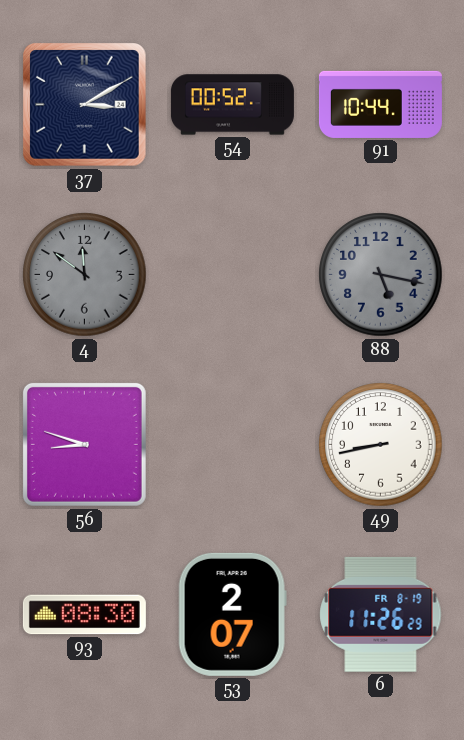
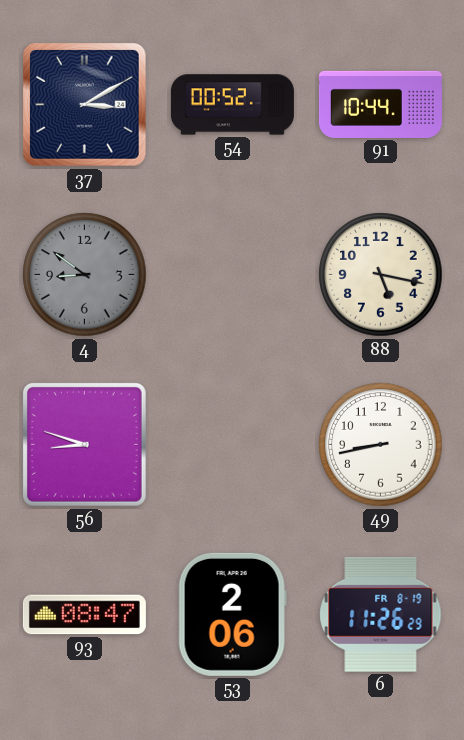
4: 11:51 -> 8:51 (85, 275)
88 dial: grey -> cream (381, 275)
93: 08:30 -> 08:47 (84, 615)
53: 2:07 -> 2:06 (232, 614)
